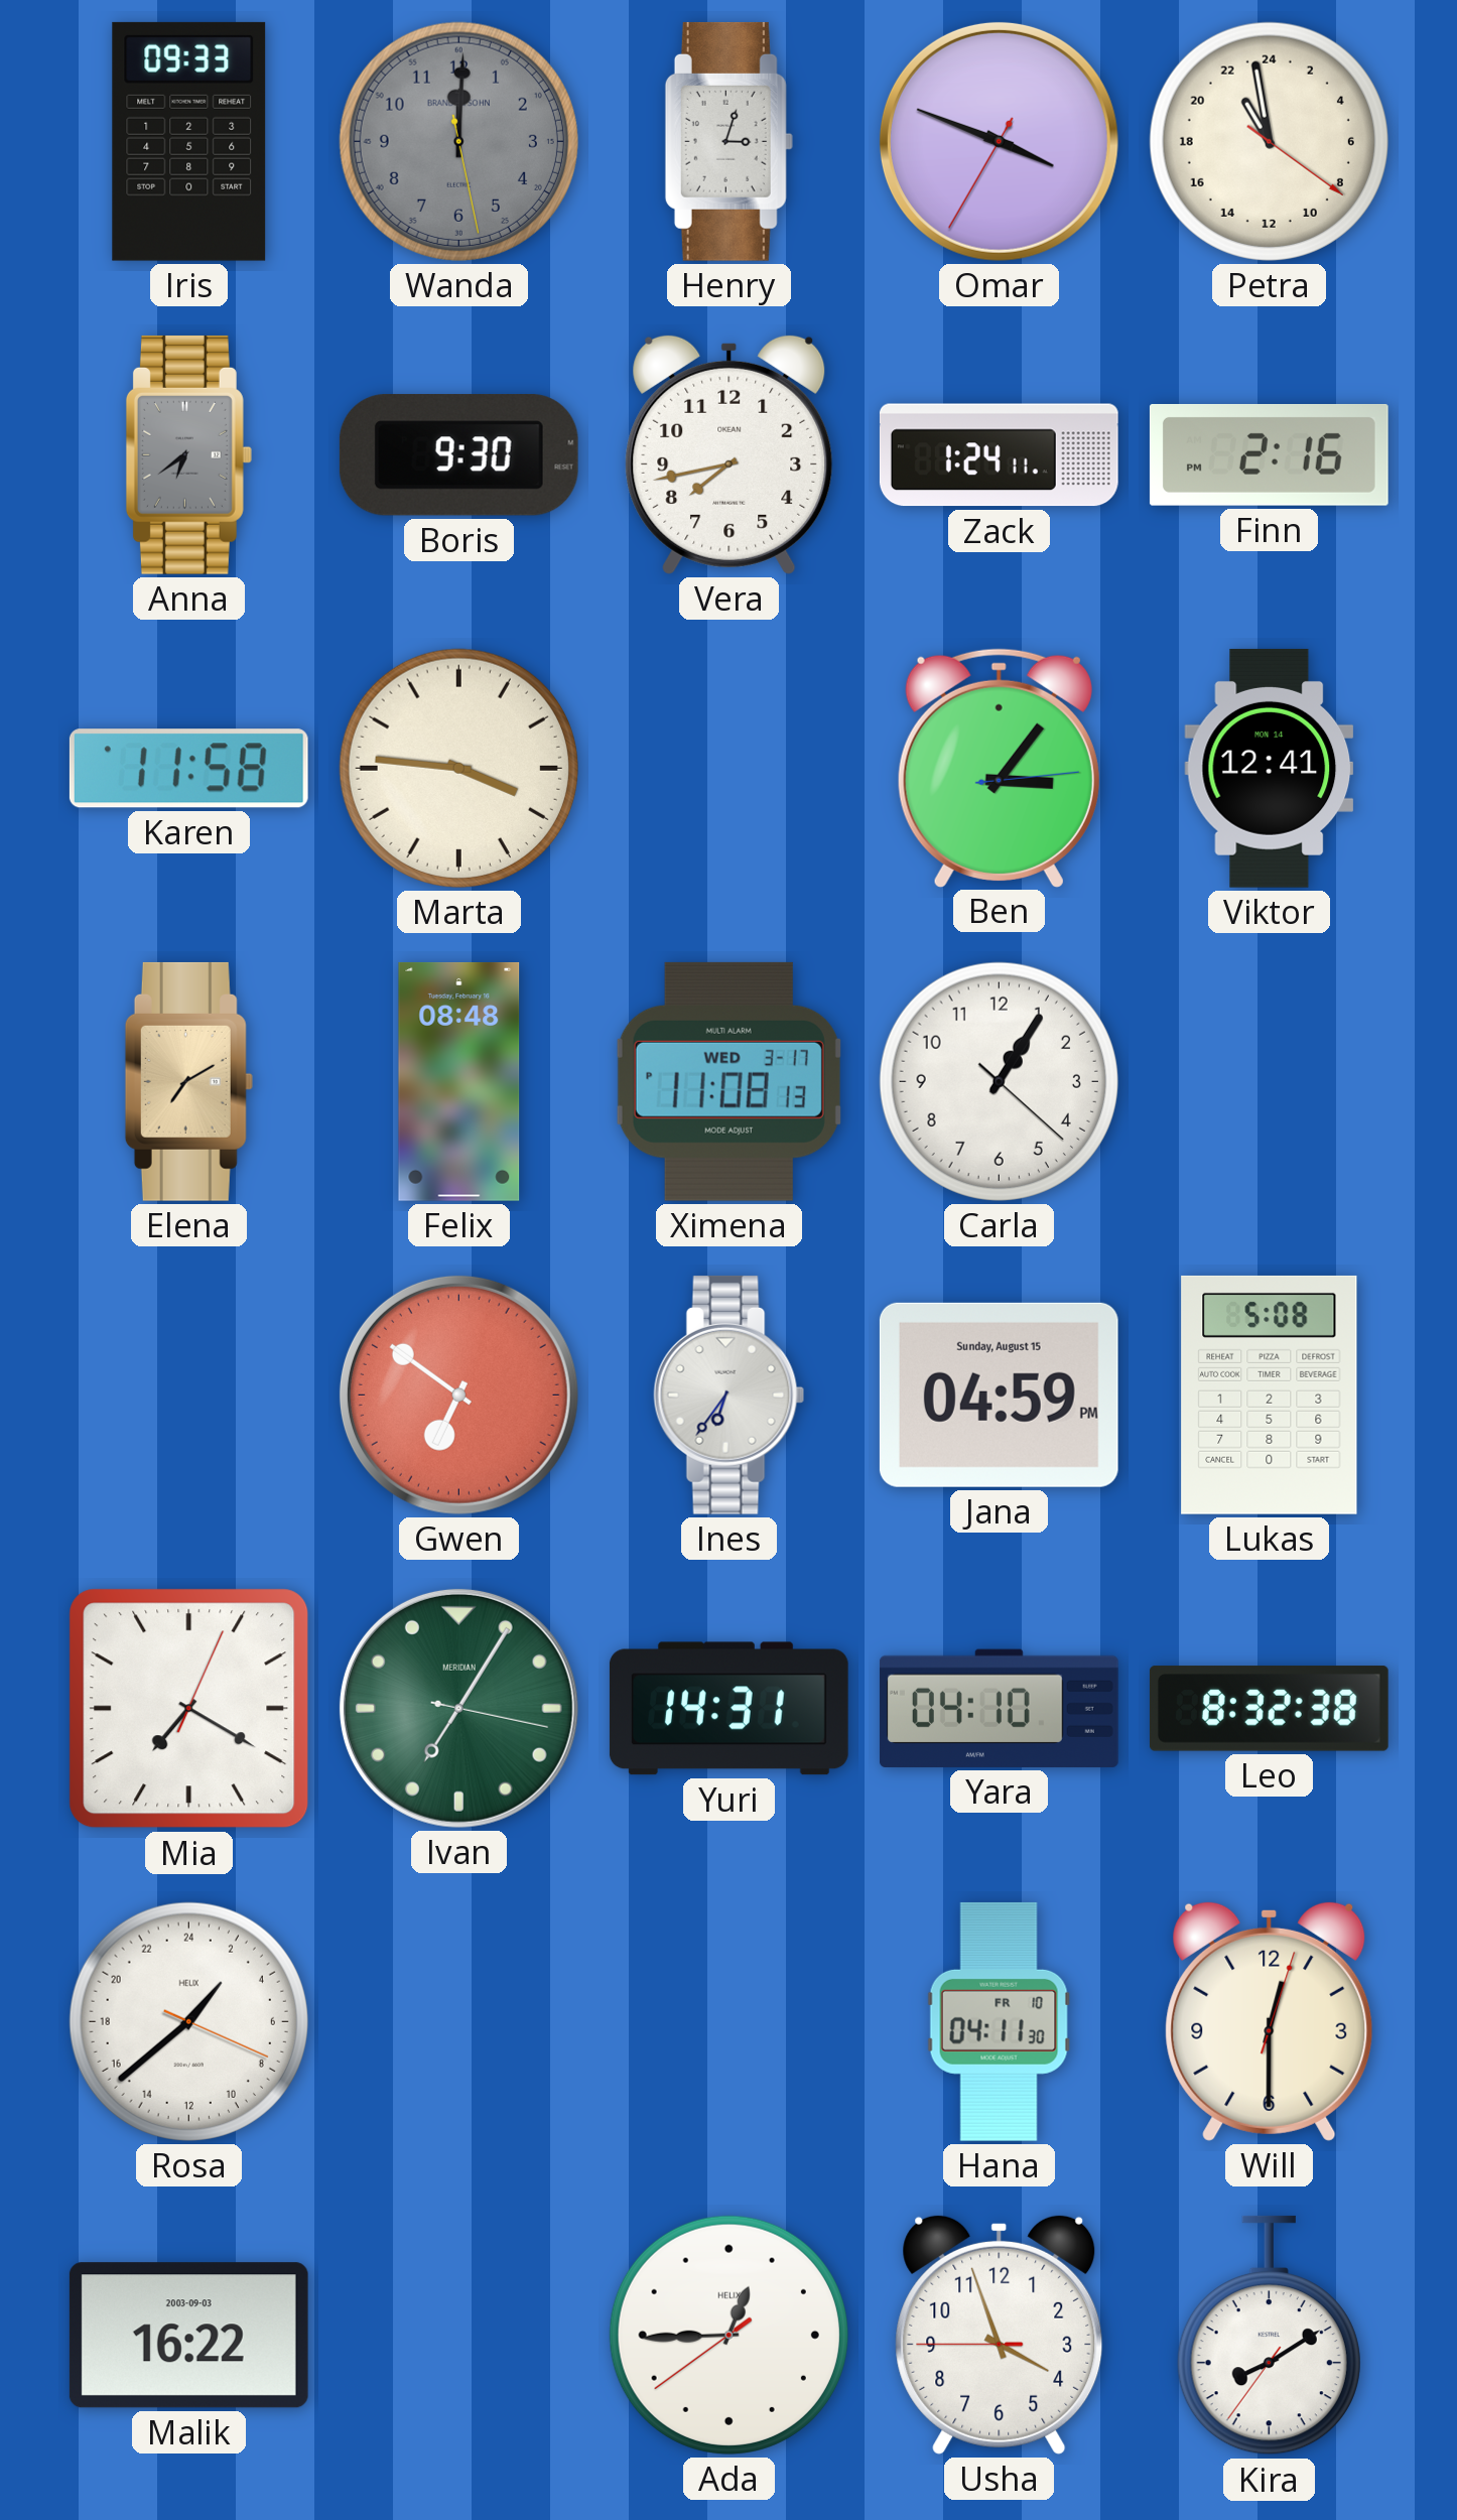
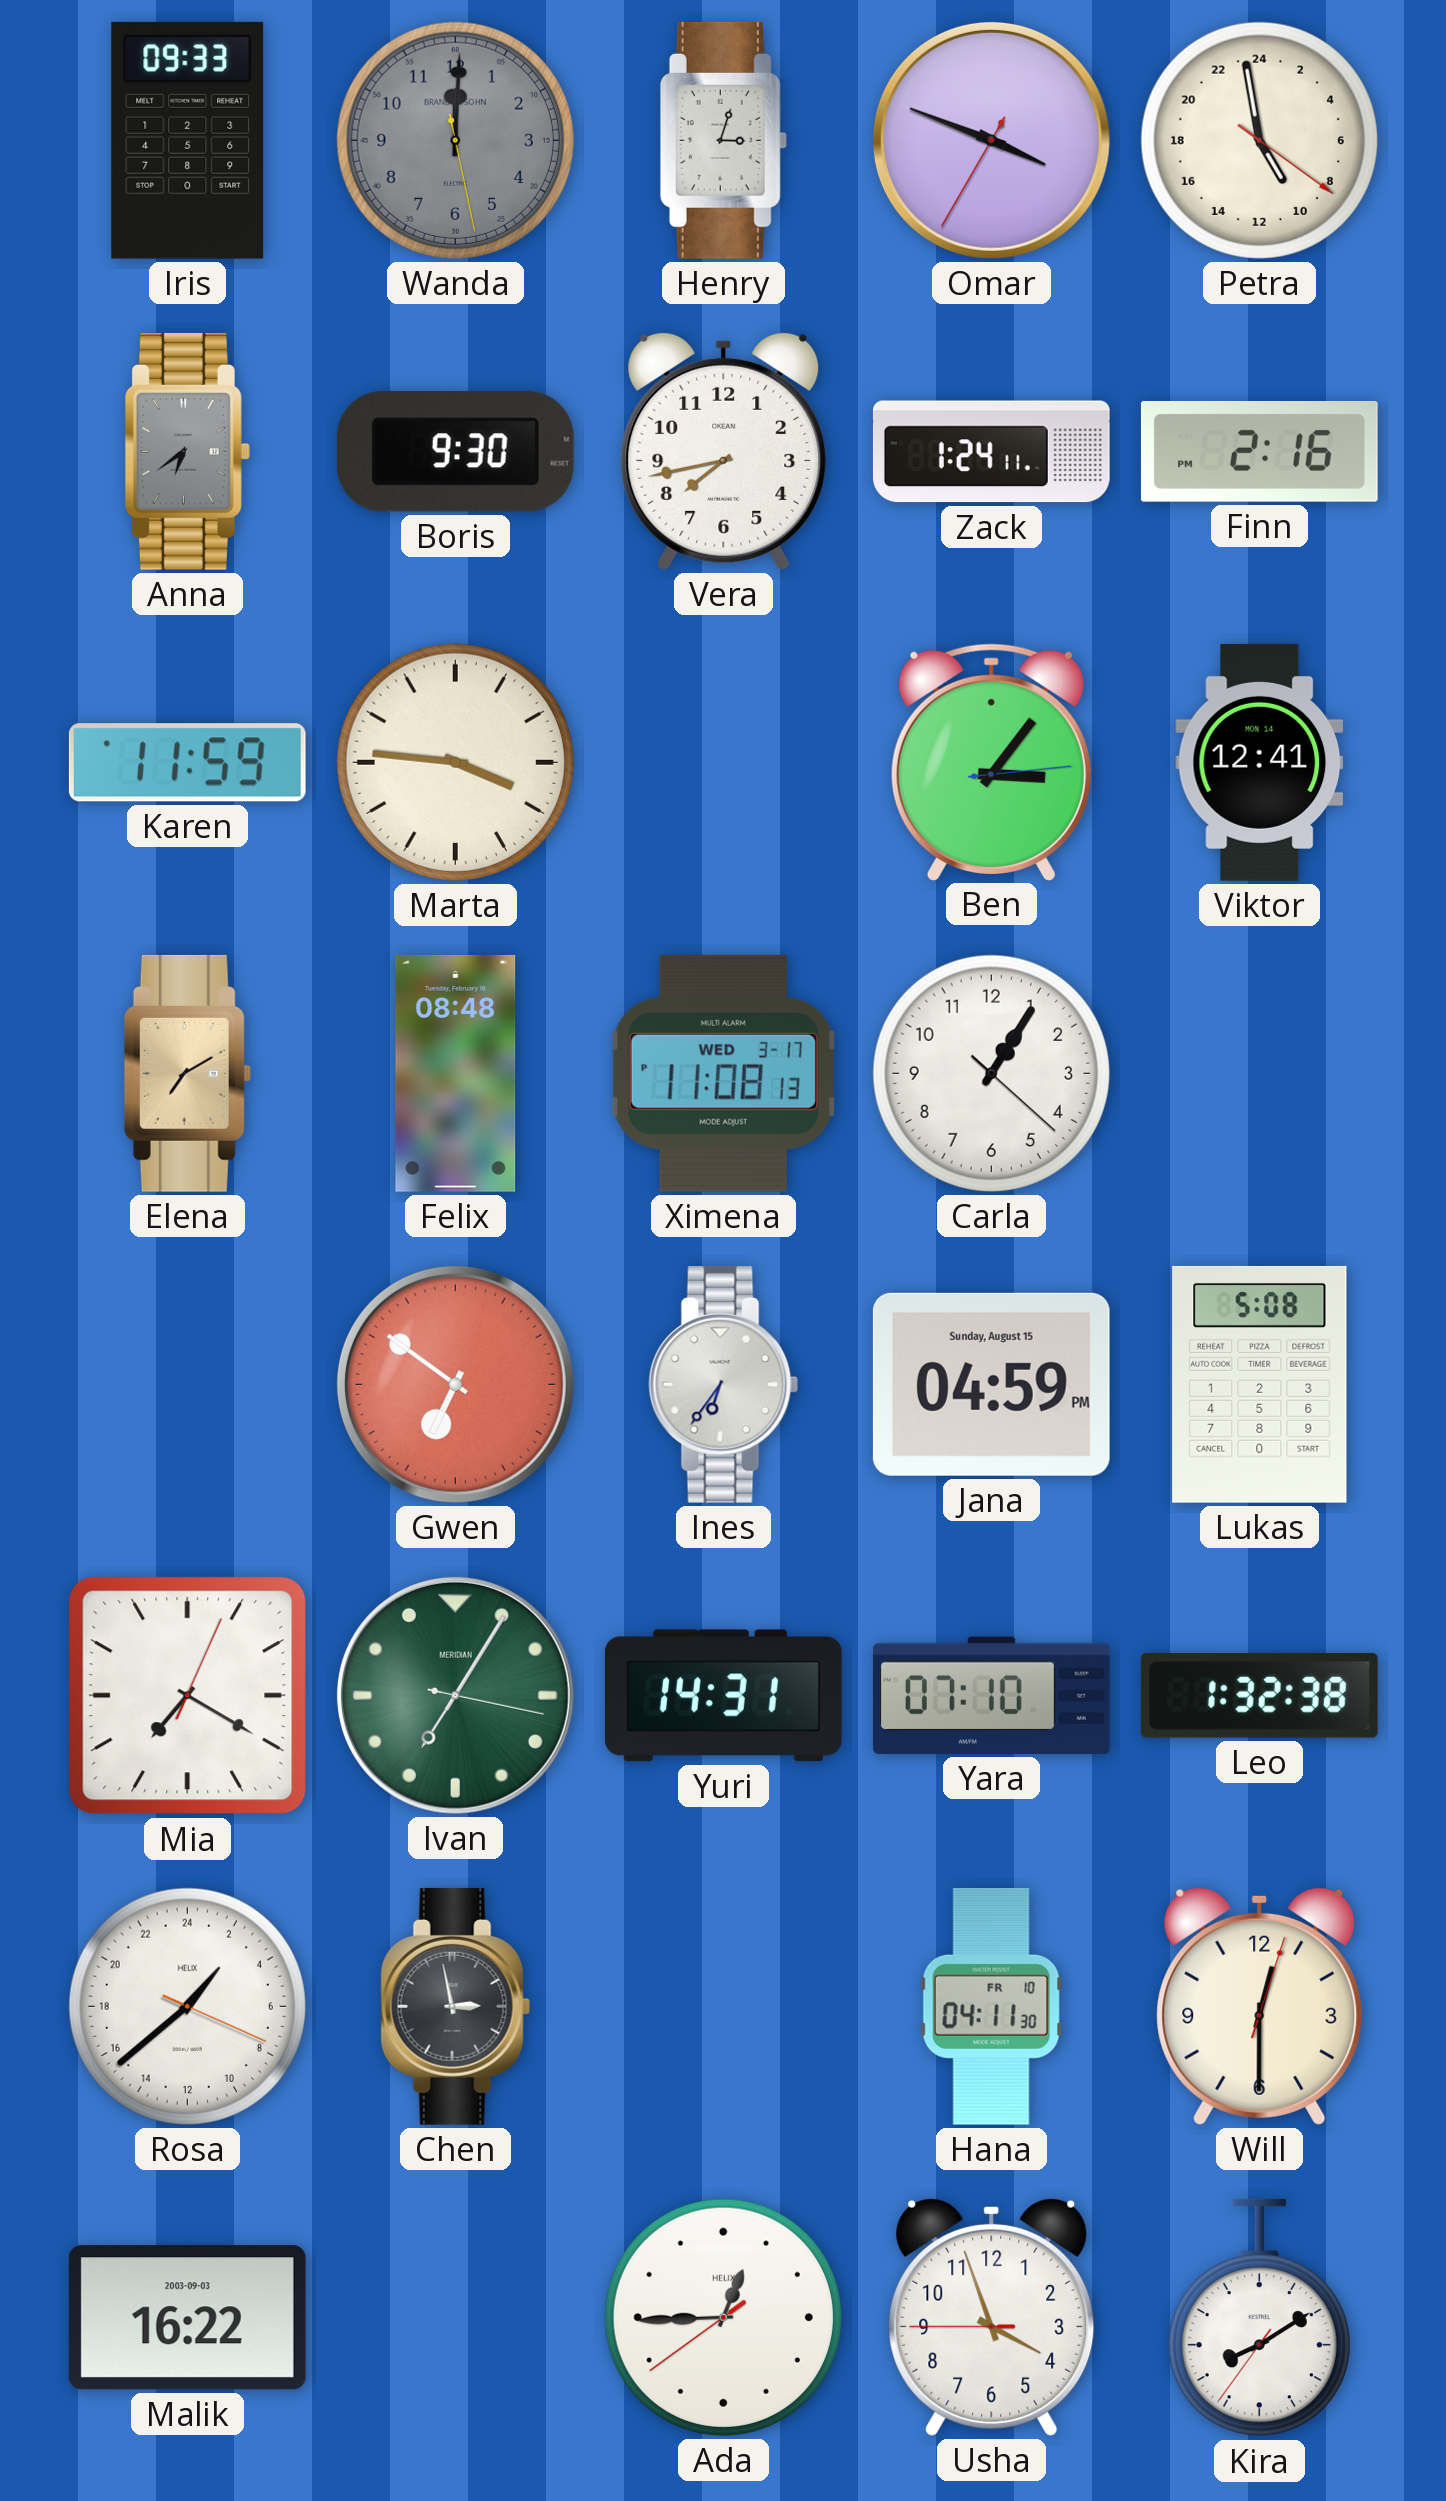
Petra: 21:58 -> 9:58 (1259, 140)
Karen: 11:58 -> 11:59 (187, 763)
Yara: 04:10 -> 07:10 (991, 1695)
Leo: 8:32 -> 1:32 (1259, 1696)
Chen: none -> 2:58 (456, 2006)
